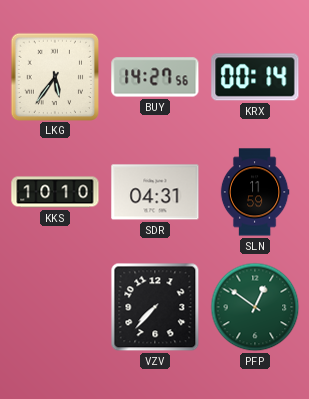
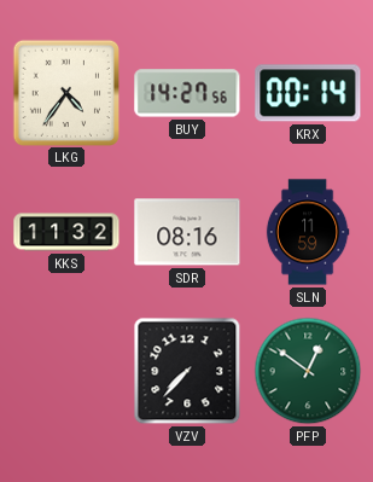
LKG: 5:36 -> 4:36 (65, 92)
KKS: 10:10 -> 11:32 (66, 232)
SDR: 04:31 -> 08:16 (187, 232)
